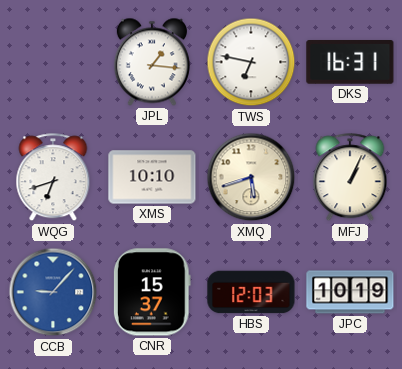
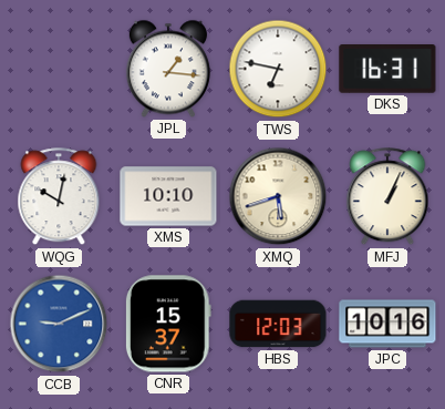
WQG: 6:42 -> 10:02 (59, 197)
CCB: 9:07 -> 9:11 (59, 324)
JPC: 10:19 -> 10:16 (387, 324)
